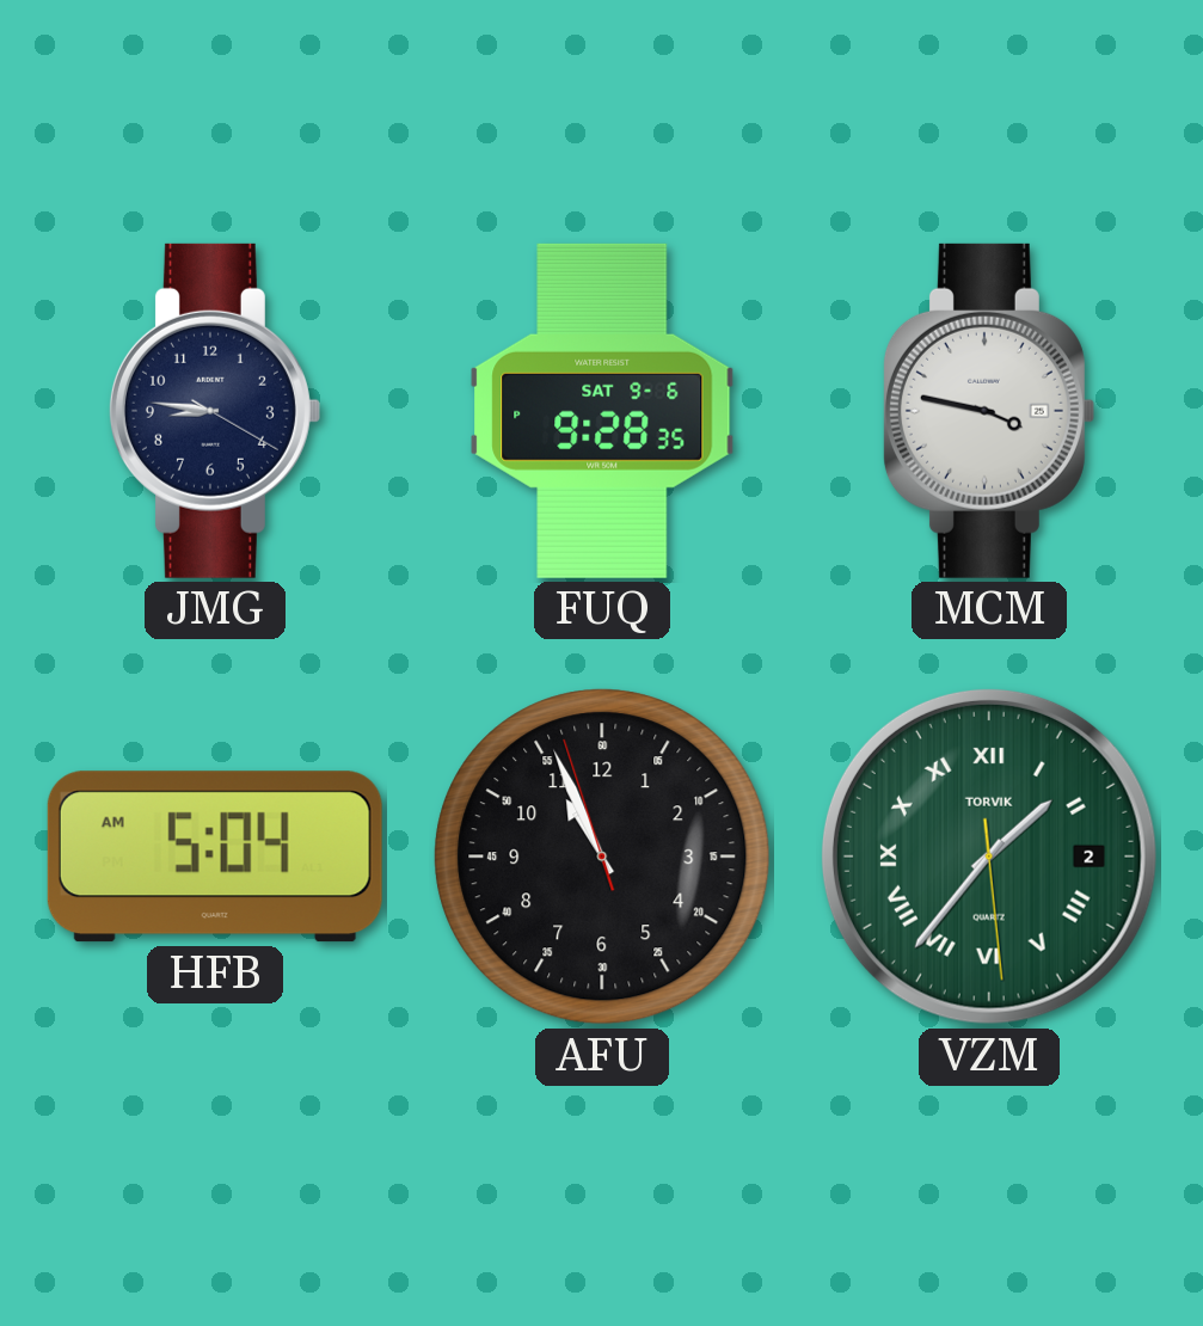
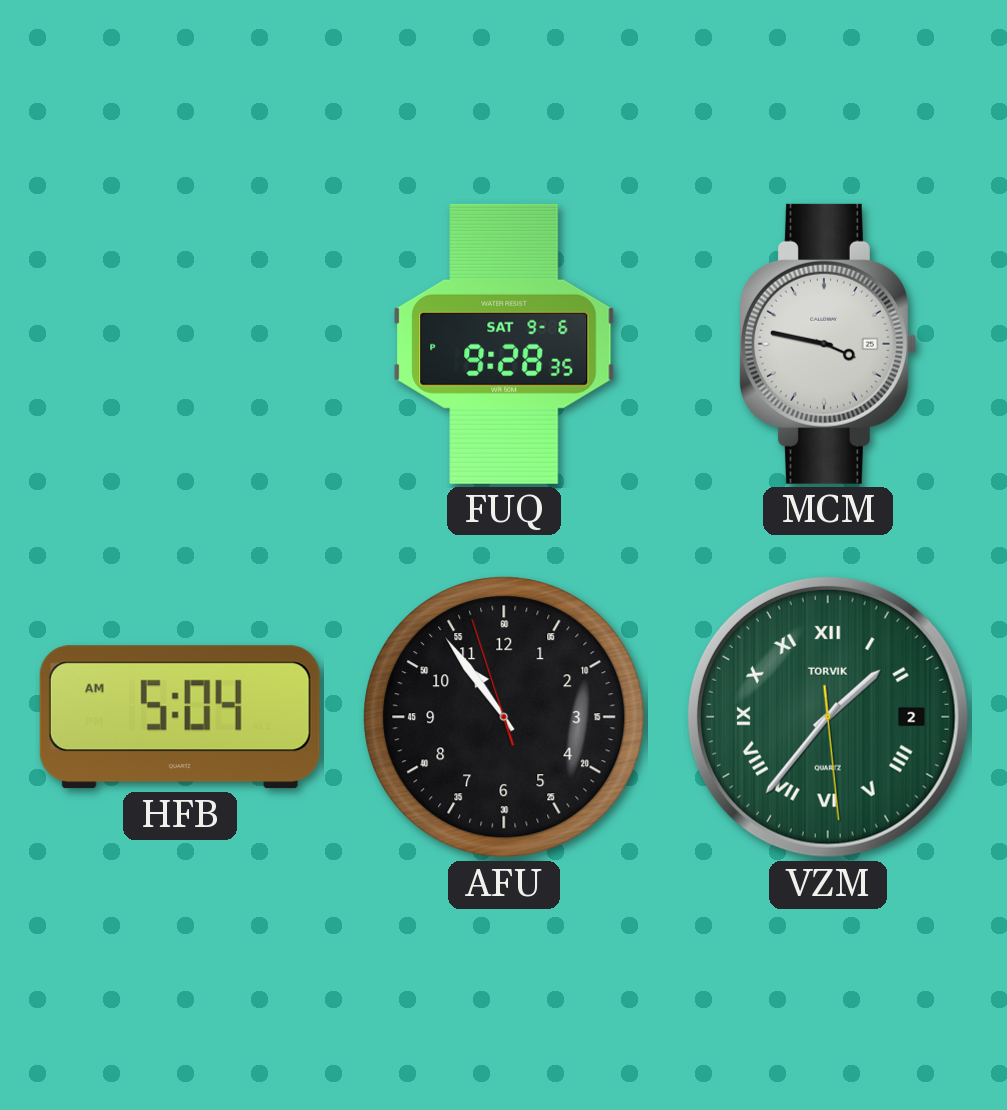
JMG: 8:46 -> none (214, 411)
AFU: 10:55 -> 10:53 (504, 717)
